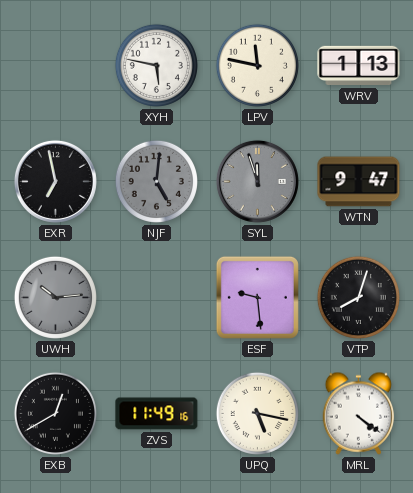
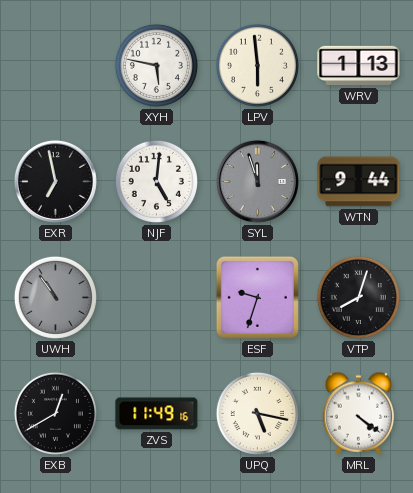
LPV: 11:47 -> 5:59 (257, 65)
NJF dial: grey -> white (156, 181)
WTN: 9:47 -> 9:44 (359, 182)
UWH: 10:14 -> 10:54 (55, 297)
ESF: 9:29 -> 9:33 (257, 297)
